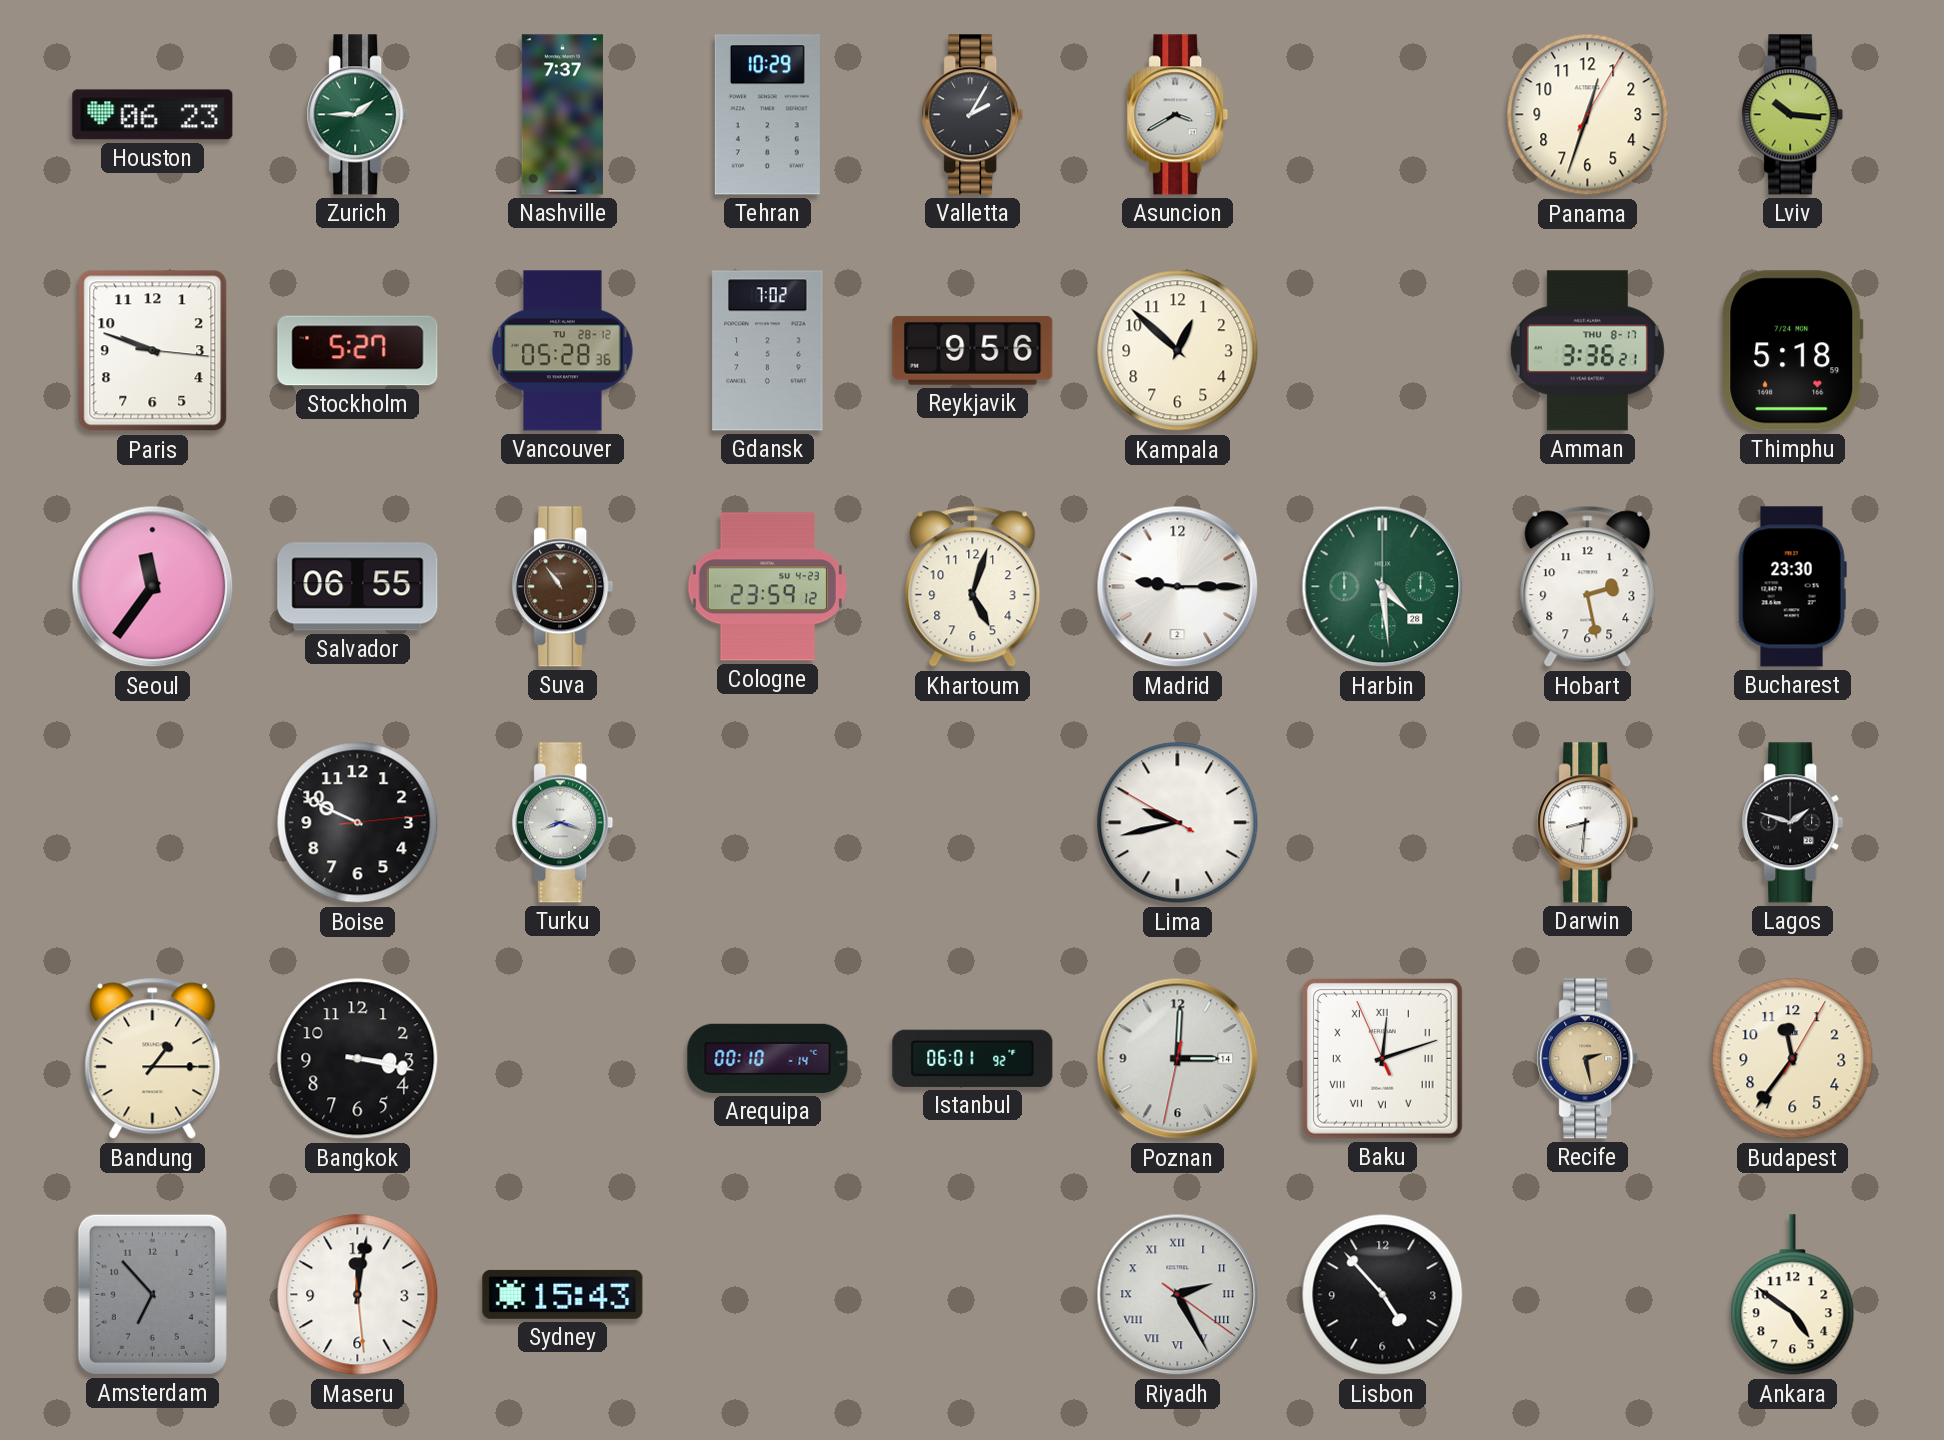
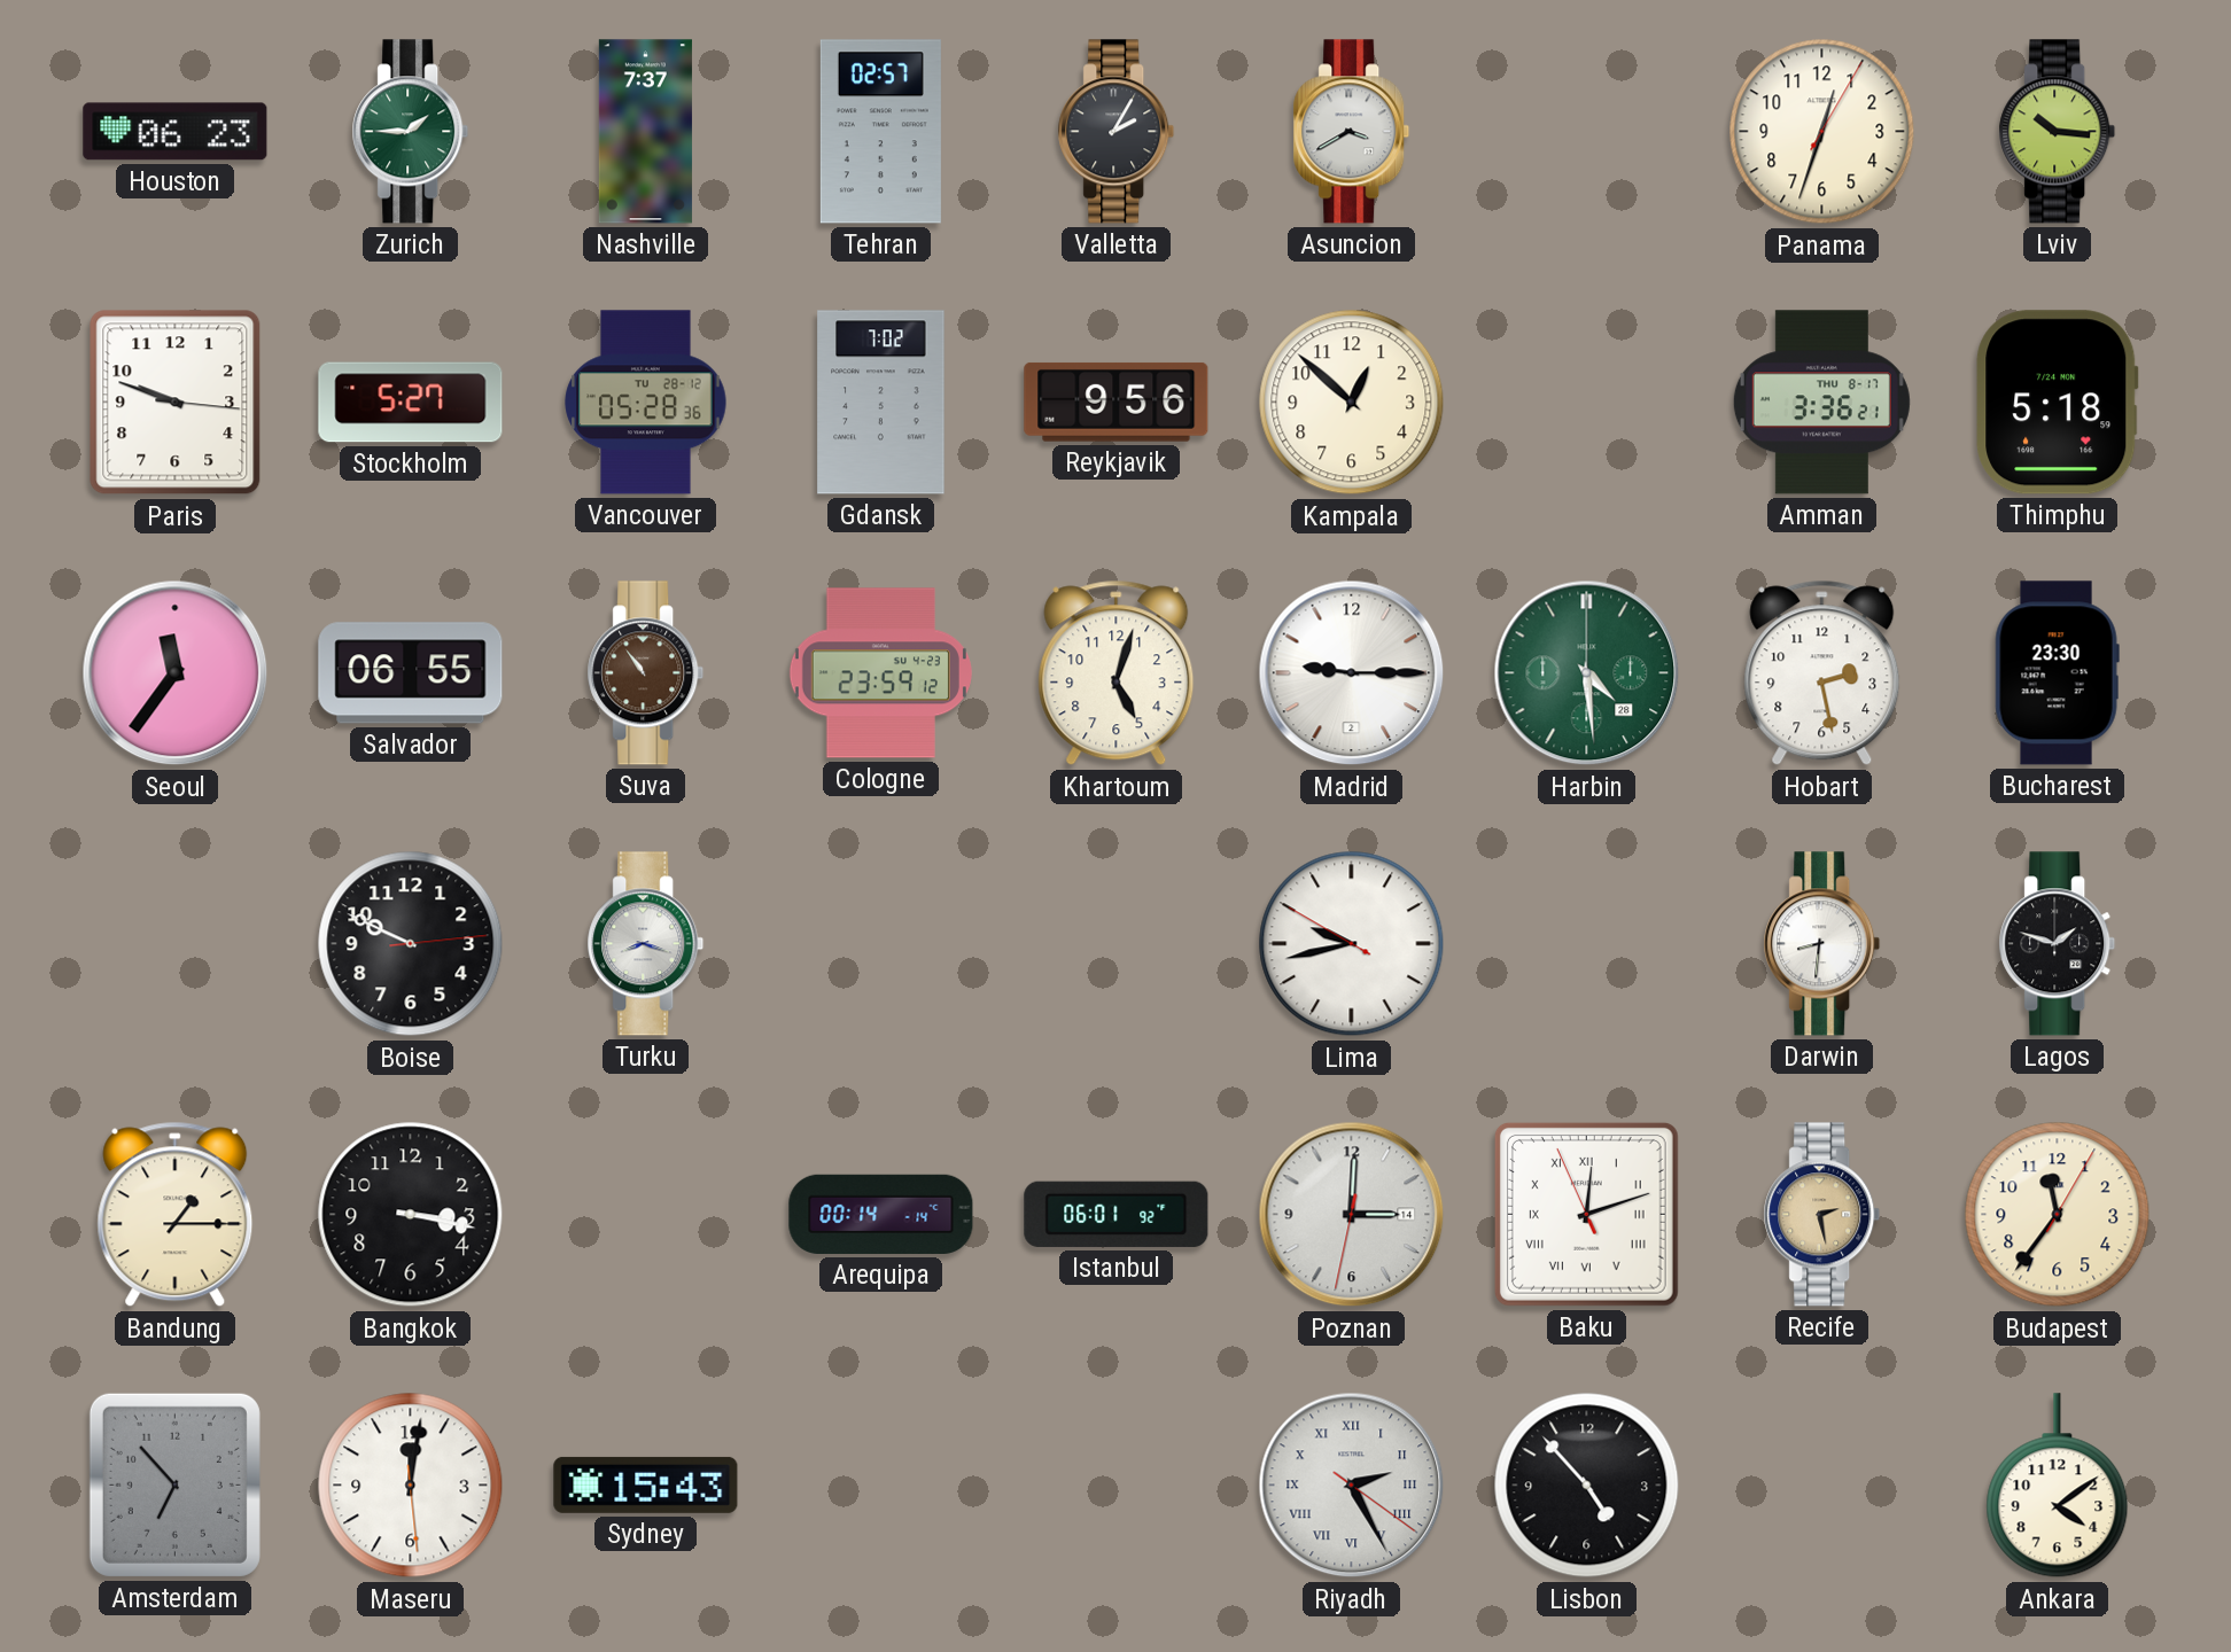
Tehran: 10:29 -> 02:57 (880, 132)
Arequipa: 00:10 -> 00:14 (881, 1214)
Ankara: 4:51 -> 4:09 (2058, 1486)
